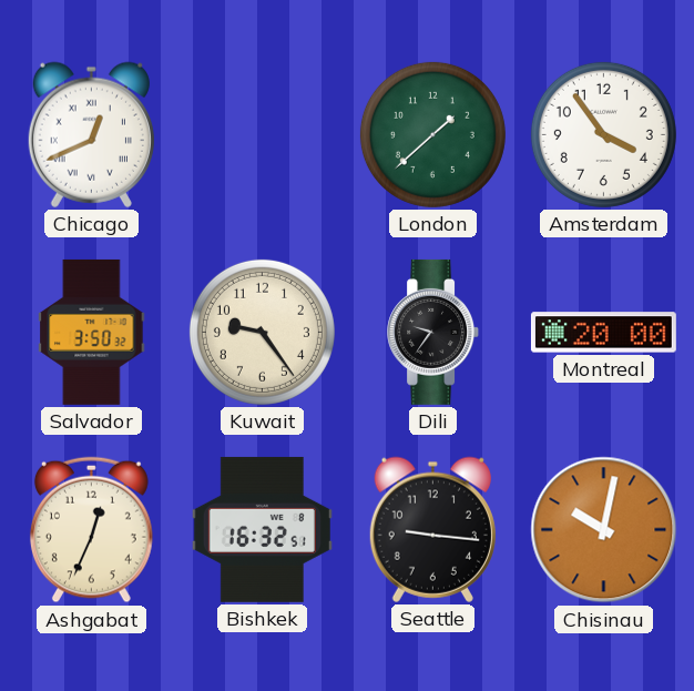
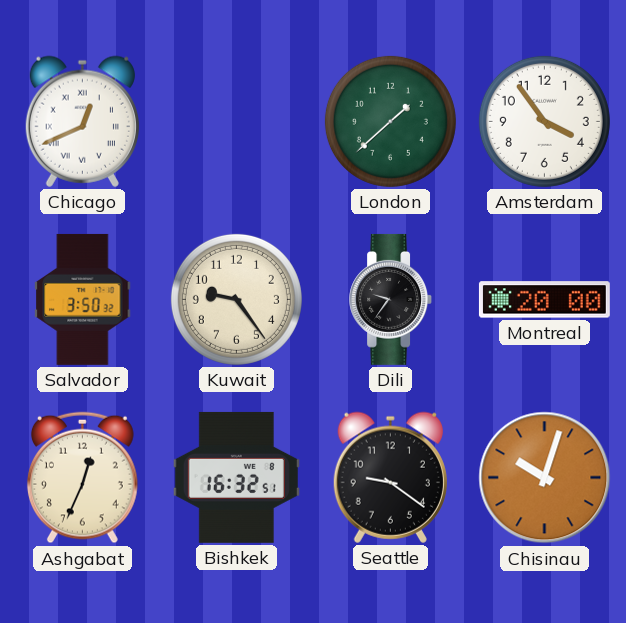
Seattle: 9:16 -> 9:21 (390, 477)
Chisinau: 10:02 -> 10:03 (545, 478)
